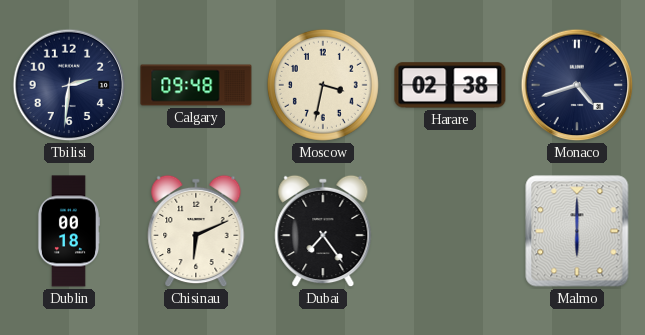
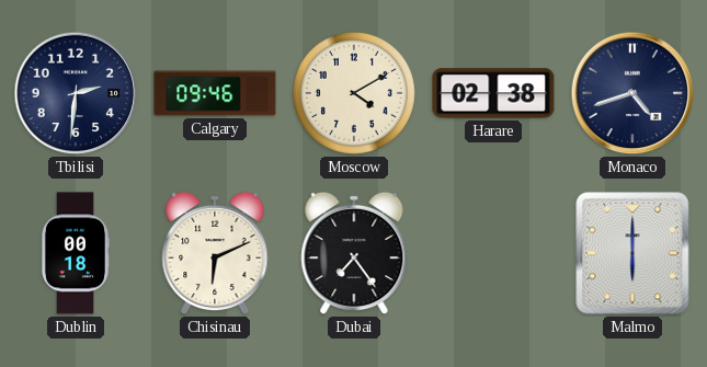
Calgary: 09:48 -> 09:46 (215, 93)
Moscow: 3:32 -> 4:10 (354, 93)
